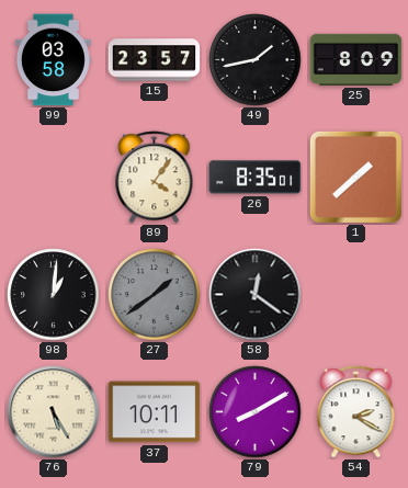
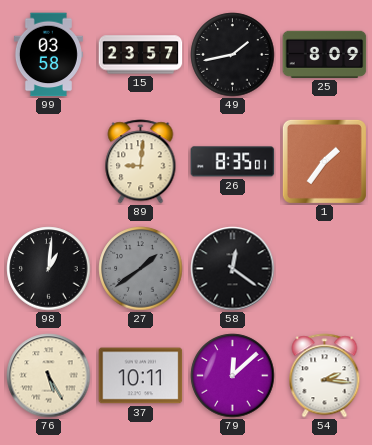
89: 4:06 -> 9:01 (141, 162)
1: 1:38 -> 1:36 (324, 161)
79: 8:10 -> 12:08 (233, 376)
54: 2:20 -> 2:16 (325, 376)
